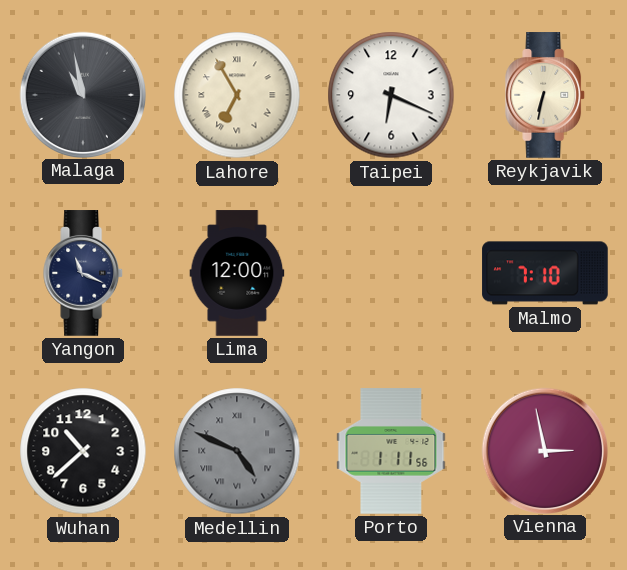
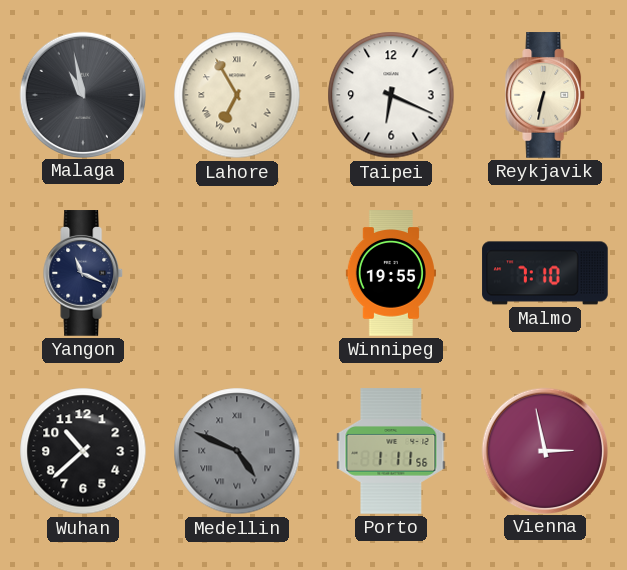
Lima: 12:00 -> none (237, 273)
Winnipeg: none -> 19:55 (391, 273)
